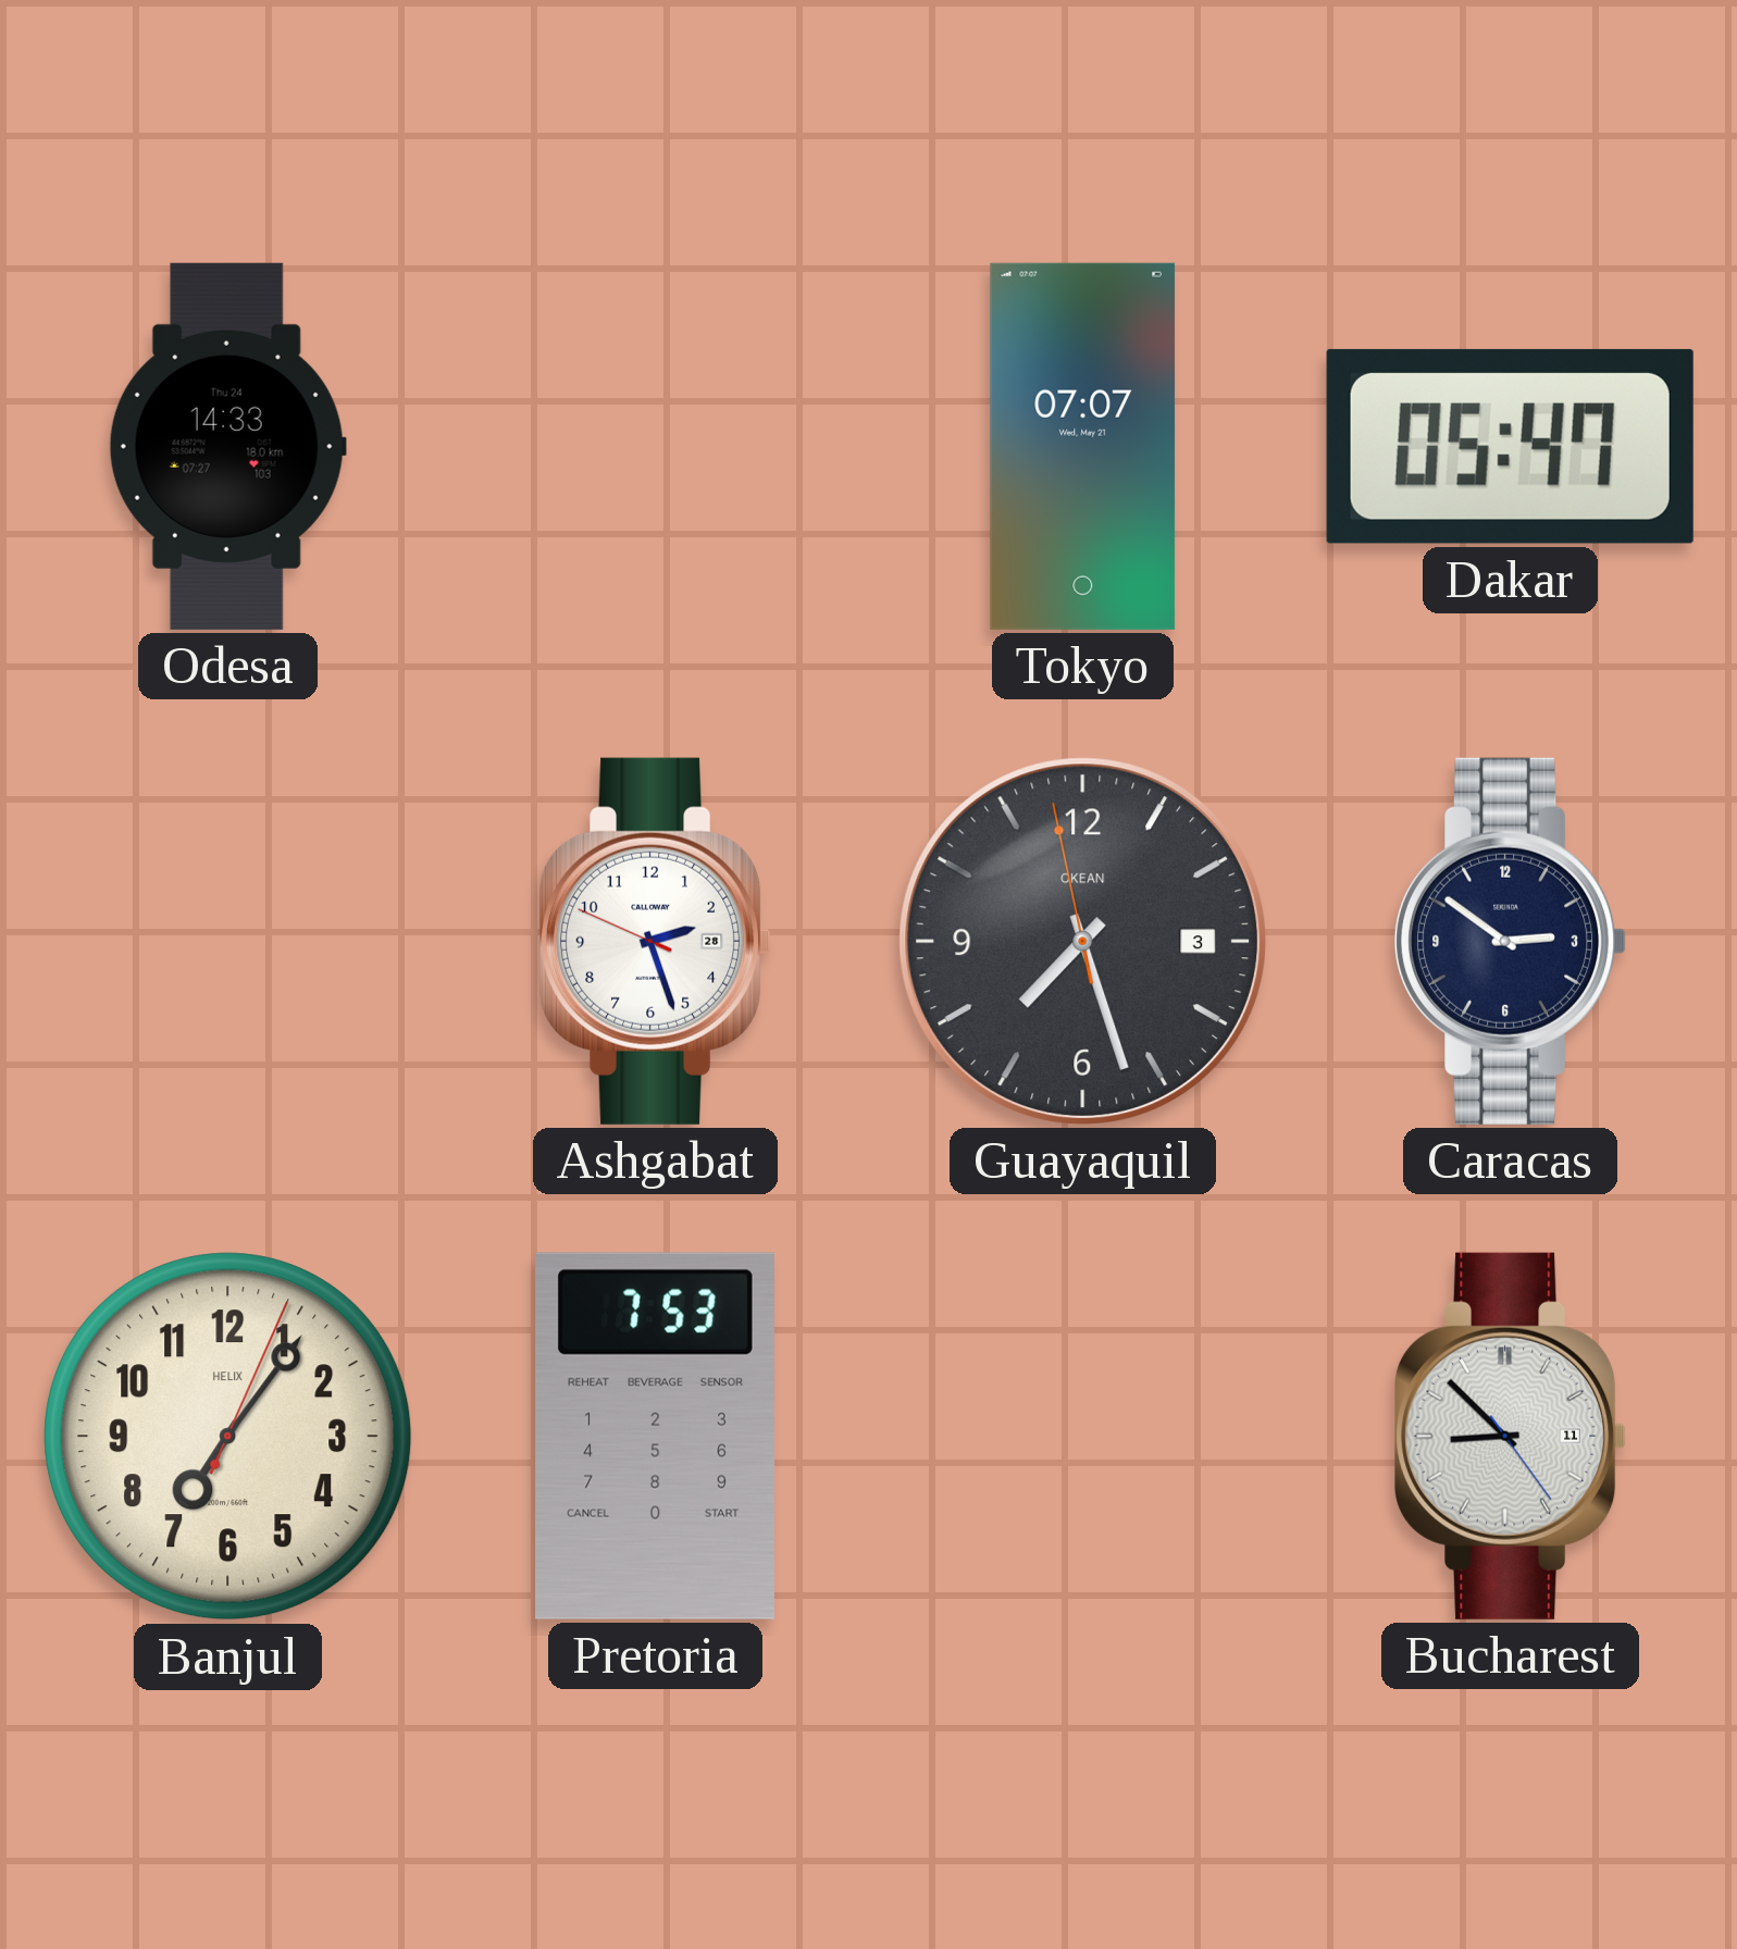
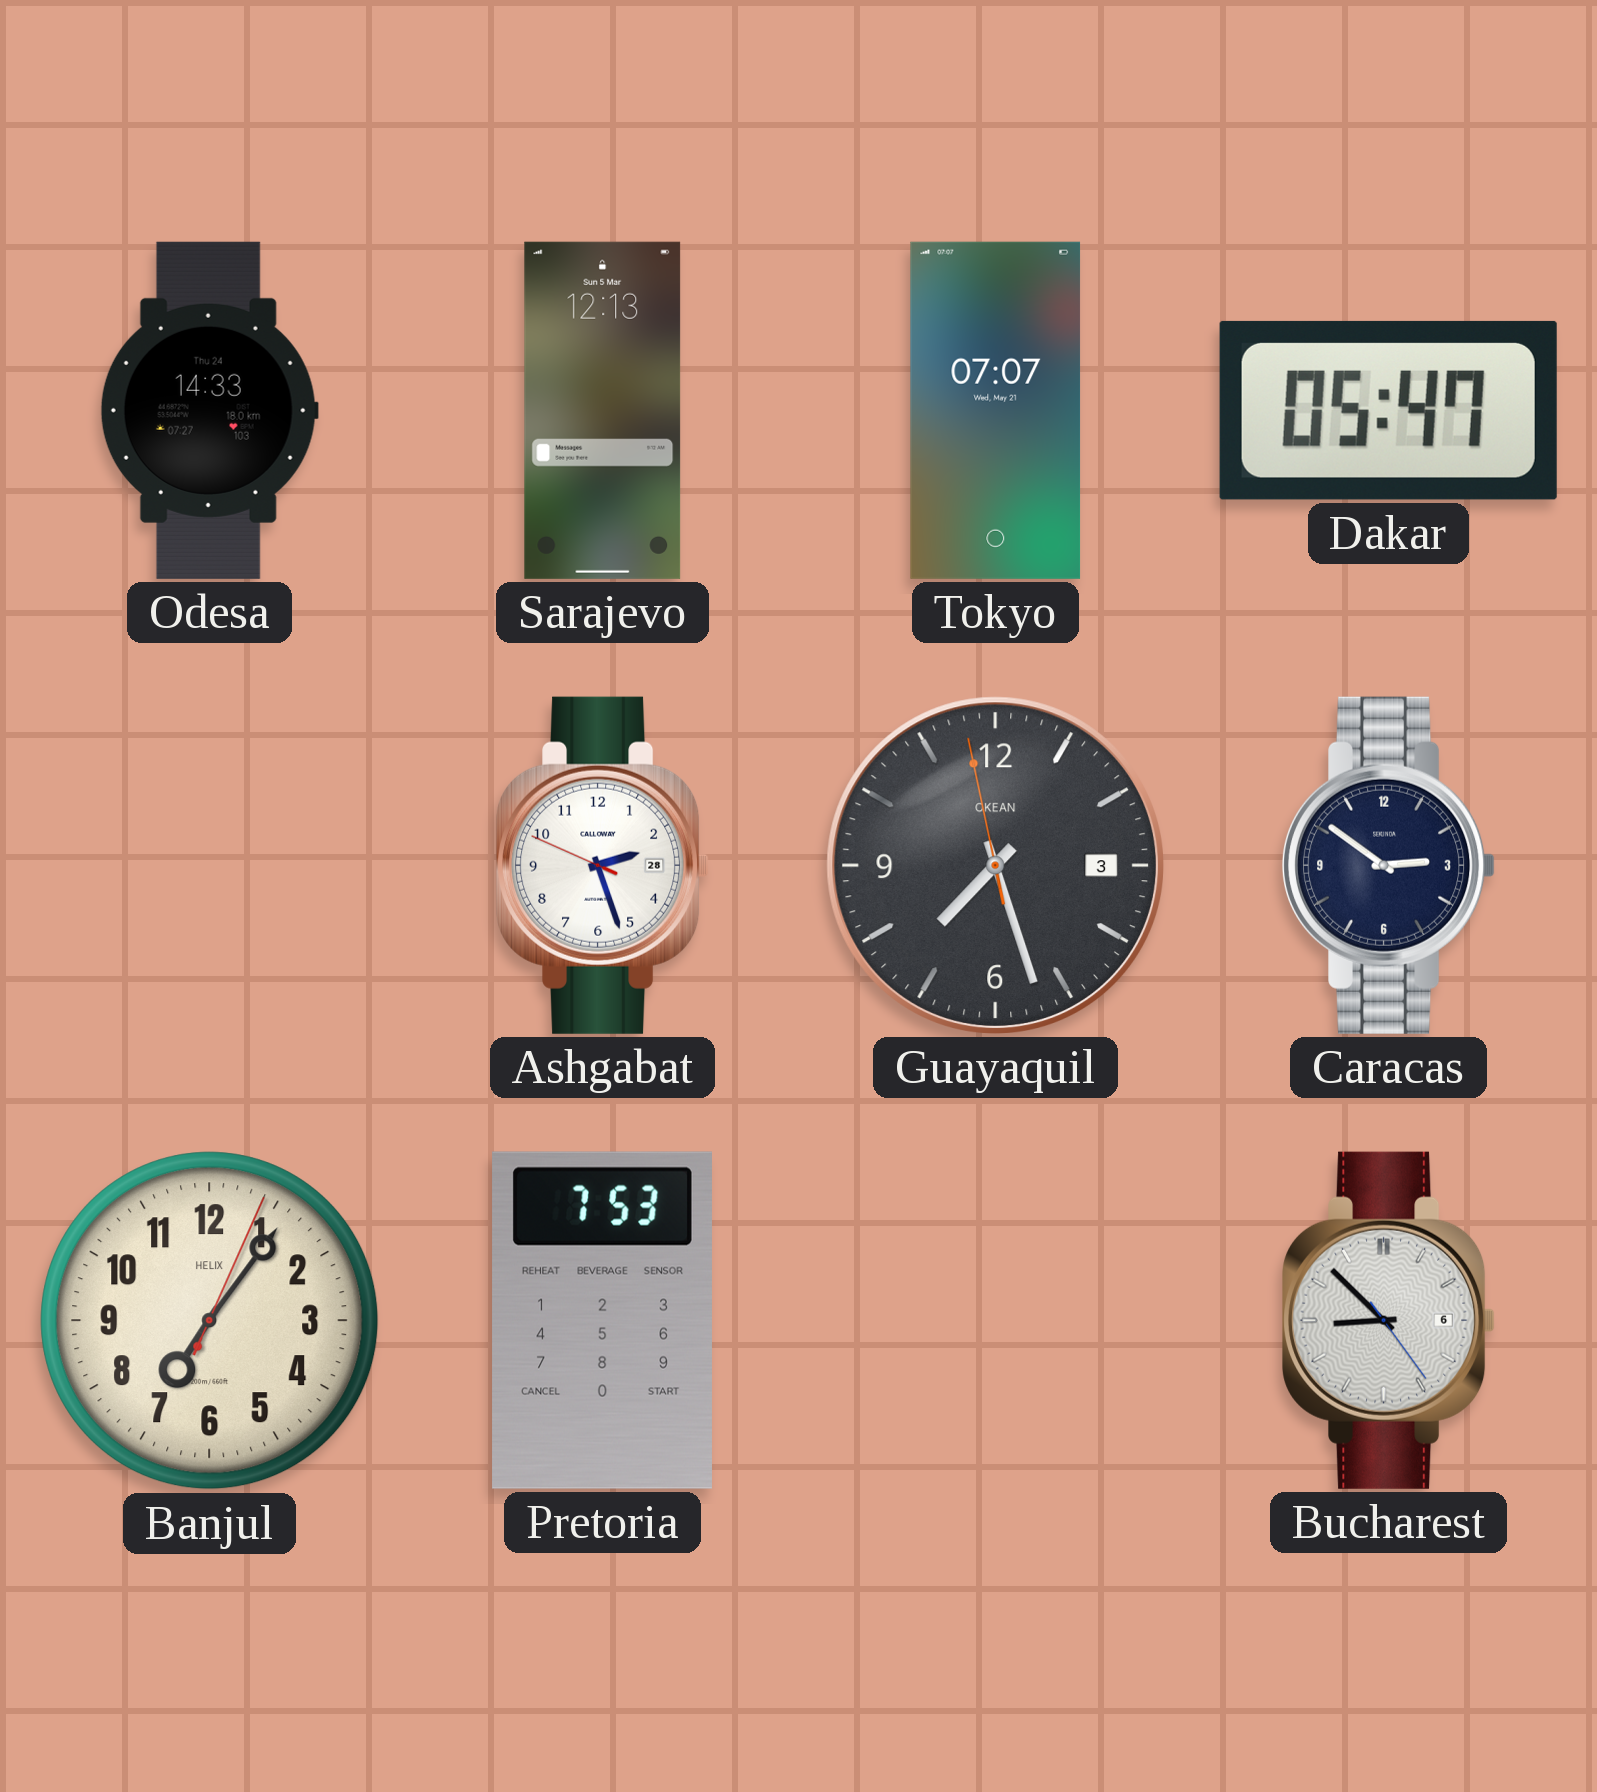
Sarajevo: none -> 12:13 (603, 410)
Bucharest date: 11 -> 6 (1389, 1320)
